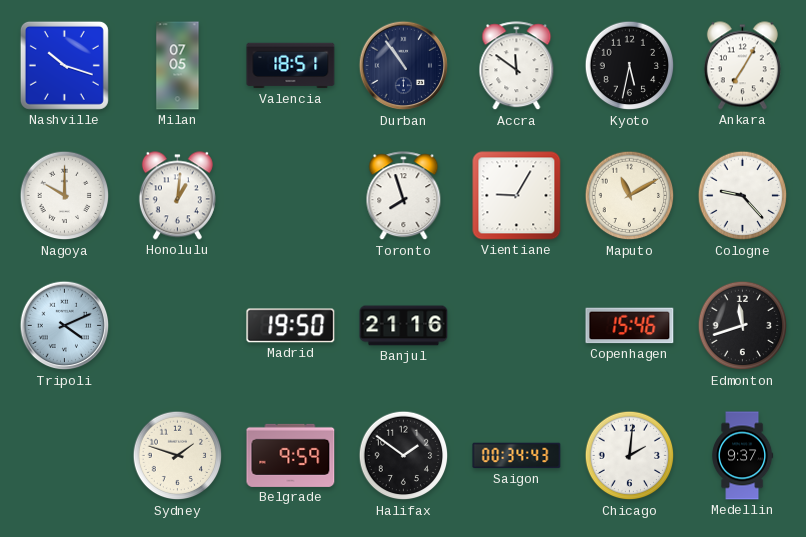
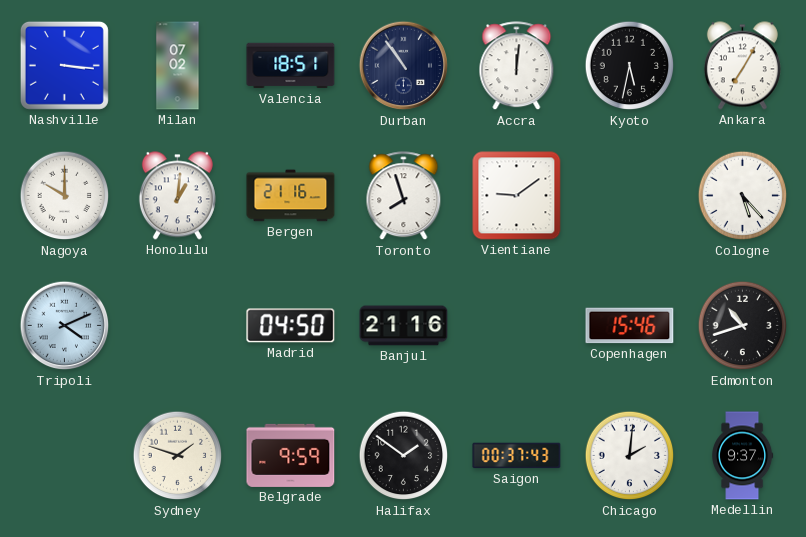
Nashville: 10:18 -> 3:16 (64, 65)
Milan: 07:05 -> 07:02 (178, 66)
Accra: 11:51 -> 12:01 (517, 66)
Bergen: none -> 21:16 (291, 196)
Vientiane: 9:05 -> 9:09 (517, 196)
Maputo: 11:10 -> none (630, 196)
Cologne: 9:23 -> 5:23 (743, 196)
Madrid: 19:50 -> 04:50 (291, 326)
Edmonton: 11:42 -> 10:42 (743, 326)
Saigon: 00:34 -> 00:37 (517, 456)
